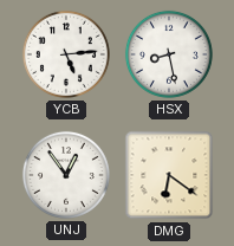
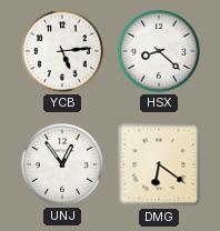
HSX: 8:28 -> 8:22 (159, 51)
